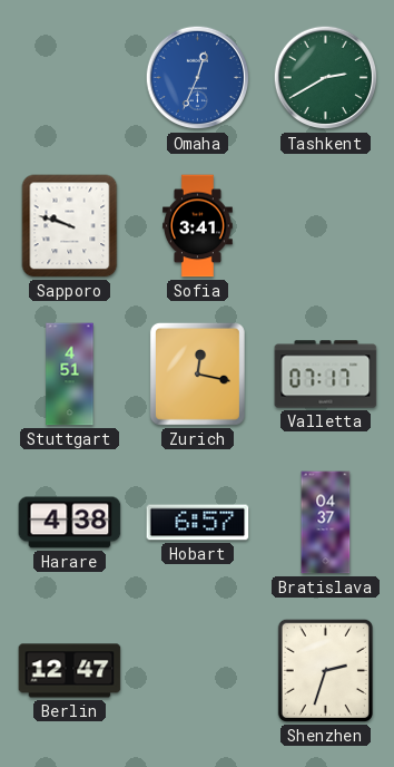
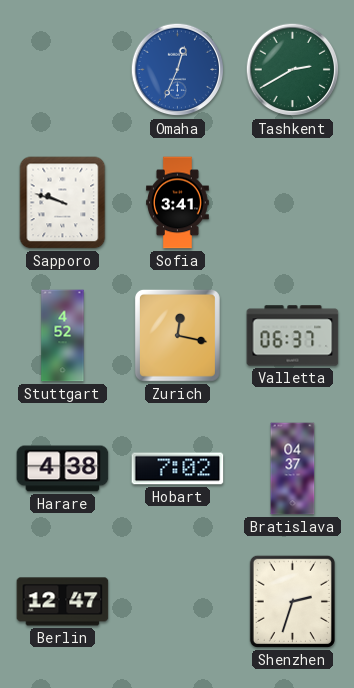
Stuttgart: 4:51 -> 4:52 (63, 336)
Valletta: 07:17 -> 06:37 (293, 336)
Hobart: 6:57 -> 7:02 (178, 469)
